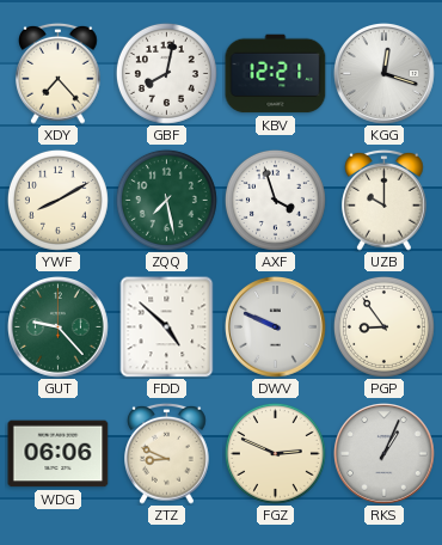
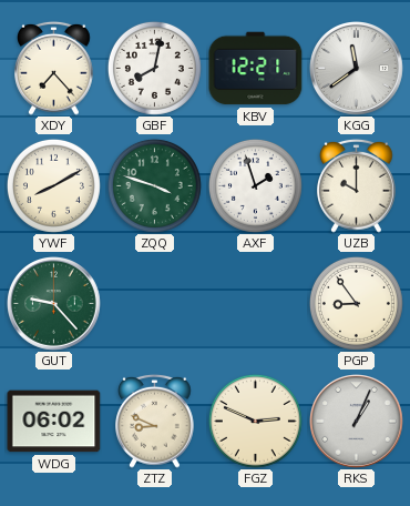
KGG: 12:18 -> 11:39 (357, 69)
ZQQ: 7:28 -> 3:48 (154, 185)
AXF: 3:57 -> 1:57 (255, 185)
FDD: 4:52 -> none (167, 326)
DWV: 9:49 -> none (276, 327)
WDG: 06:06 -> 06:02 (54, 422)
